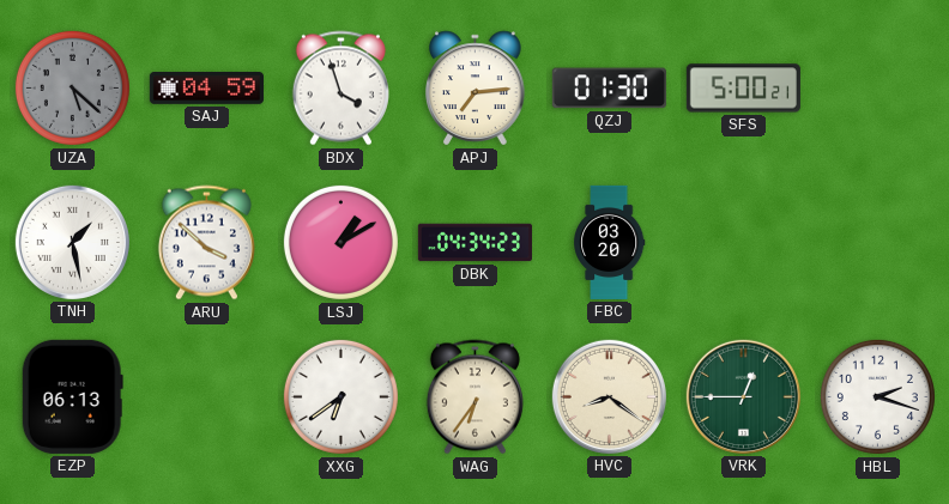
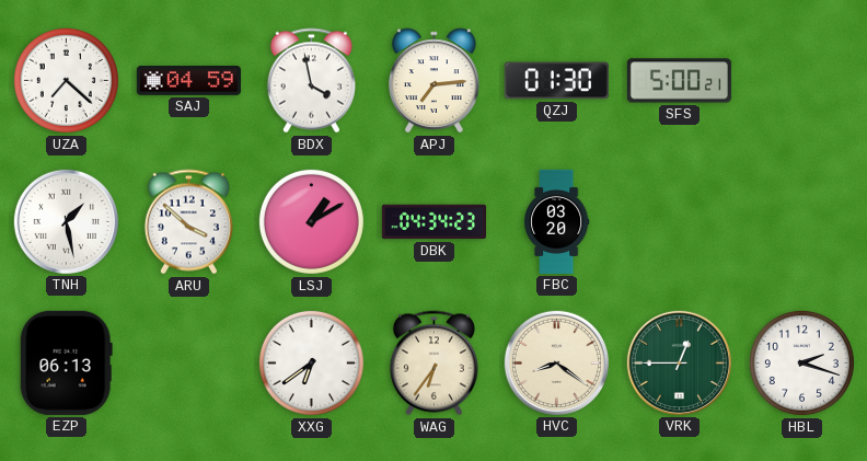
UZA: 5:22 -> 7:22 (66, 80)
UZA dial: grey -> white (66, 80)
BDX: 3:57 -> 3:58 (311, 81)
